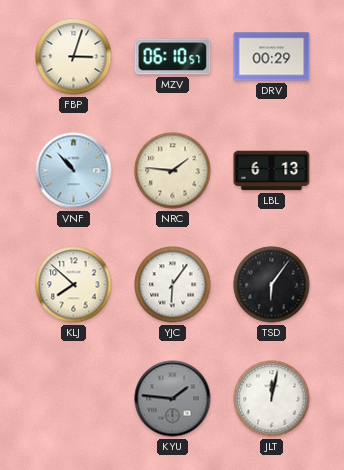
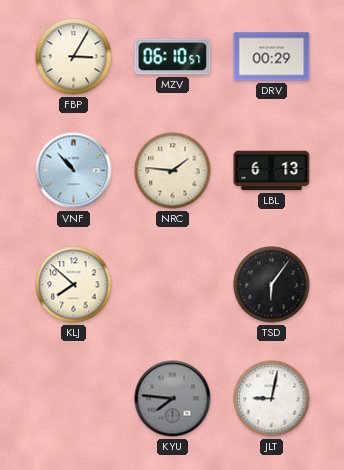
FBP: 3:03 -> 3:05 (74, 57)
YJC: 6:06 -> none (173, 285)
KYU: 1:46 -> 7:46 (173, 399)
JLT: 12:02 -> 9:02 (272, 399)
